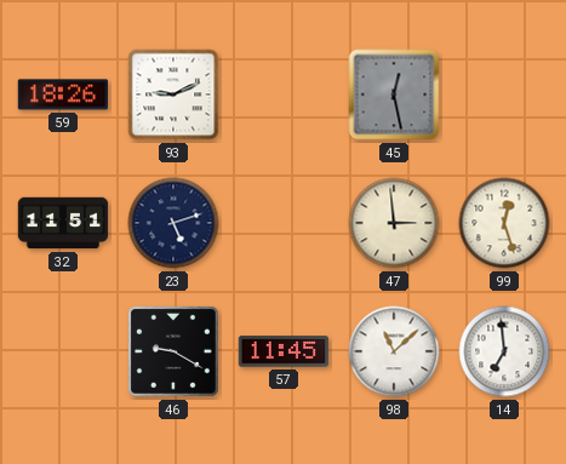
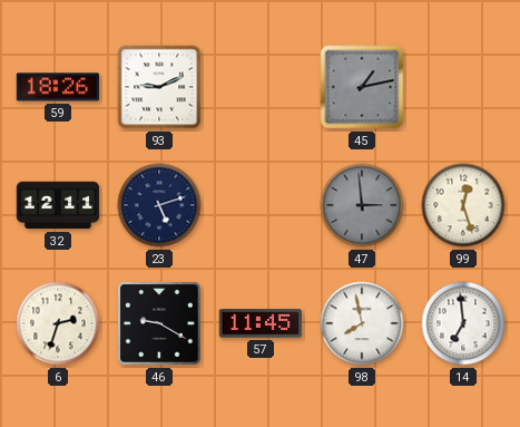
45: 12:28 -> 1:13 (362, 87)
32: 11:51 -> 12:11 (58, 205)
47 dial: cream -> grey (362, 205)
6: none -> 2:33 (58, 323)
98: 11:08 -> 7:58 (362, 323)
